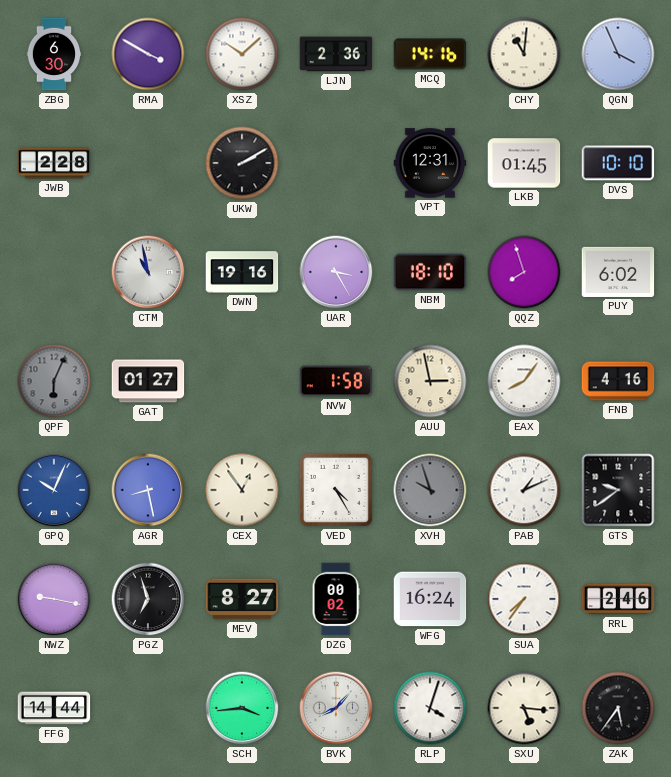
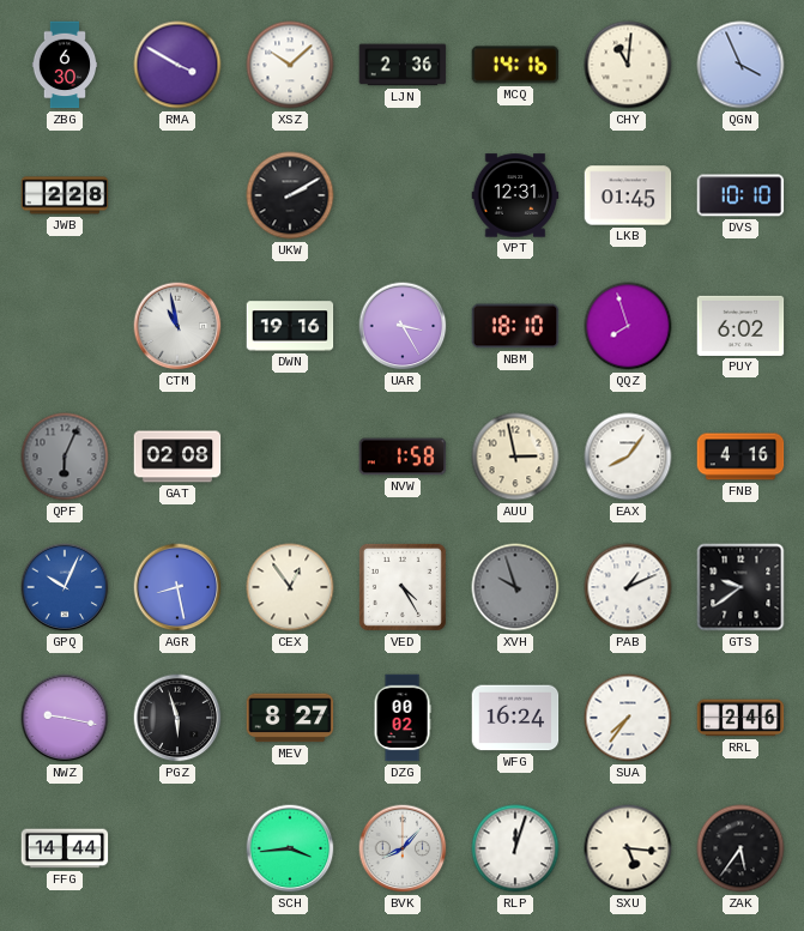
GAT: 01:27 -> 02:08 (177, 457)
PGZ: 6:57 -> 5:57 (177, 718)
RLP: 4:03 -> 12:03 (515, 848)
